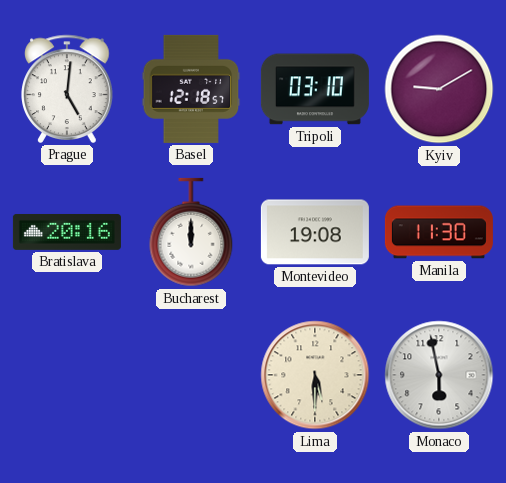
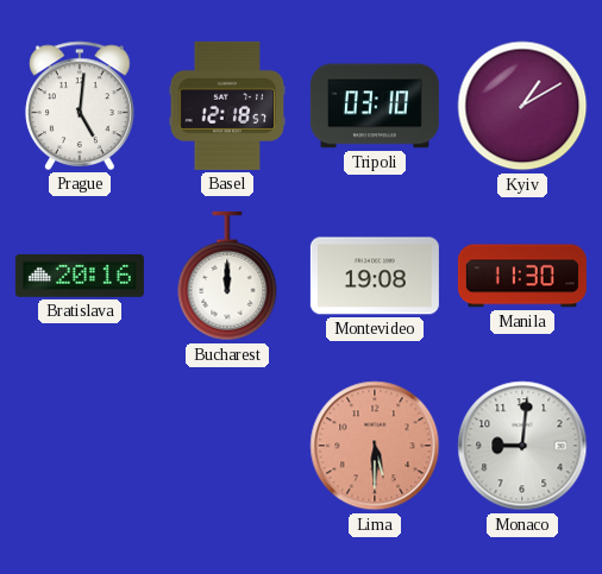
Kyiv: 9:10 -> 1:10 (522, 106)
Lima dial: cream -> salmon (375, 446)
Monaco: 5:58 -> 9:01 (522, 446)
